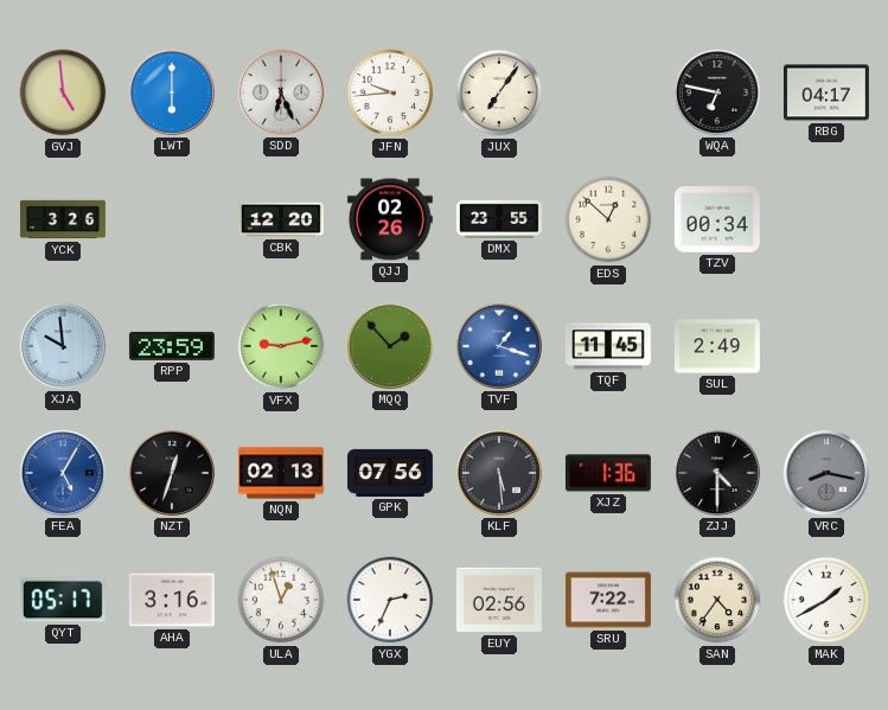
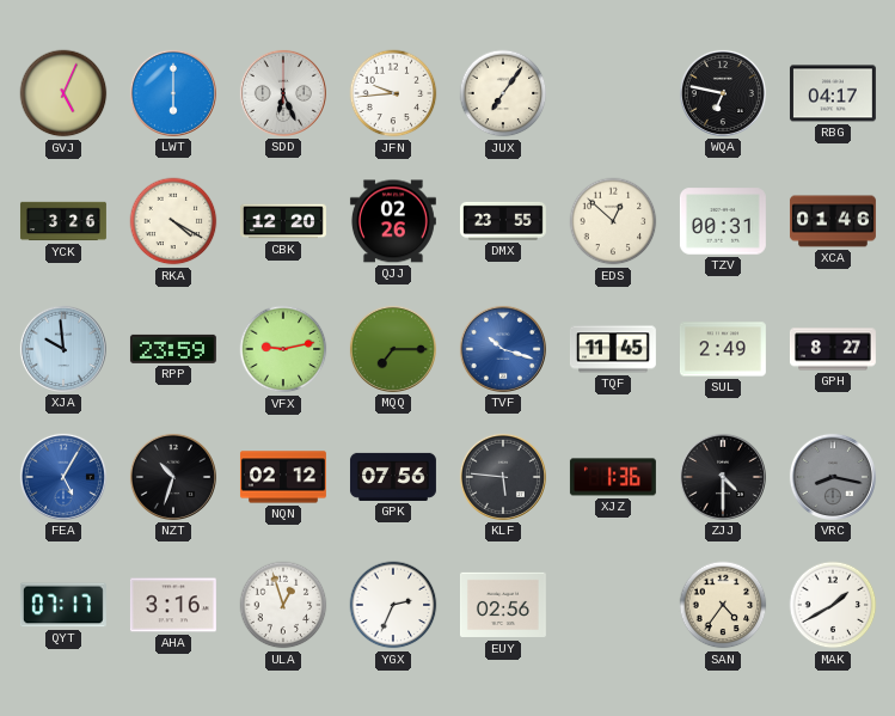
GVJ: 4:59 -> 5:04 (63, 93)
RKA: none -> 4:20 (173, 221)
TZV: 00:34 -> 00:31 (723, 221)
XCA: none -> 01:46 (833, 221)
MQQ: 1:53 -> 7:15 (393, 349)
TVF: 1:18 -> 10:18 (503, 349)
GPH: none -> 8:27 (833, 349)
NZT: 12:33 -> 10:33 (173, 477)
NQN: 02:13 -> 02:12 (283, 477)
KLF: 5:29 -> 5:46 (503, 477)
QYT: 05:17 -> 07:17 (63, 605)
SRU: 7:22 -> none (608, 600)
